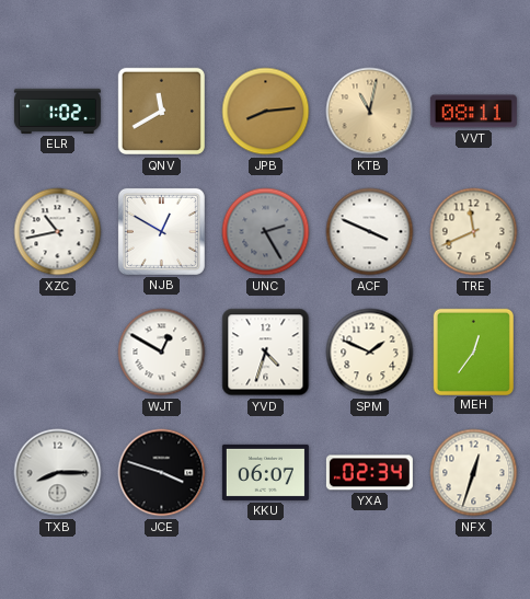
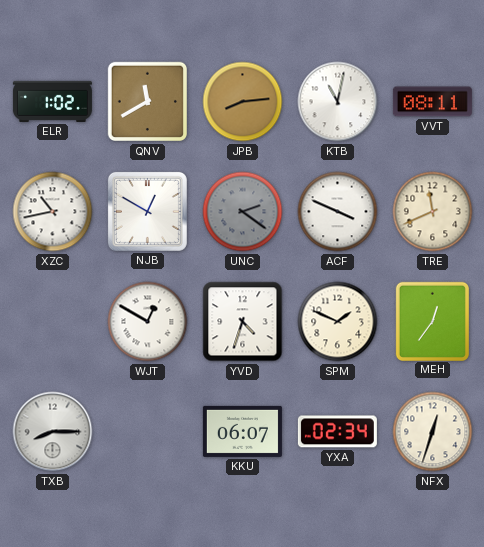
KTB dial: champagne -> white (338, 102)
UNC: 2:25 -> 2:21 (243, 212)
JCE: 3:48 -> none (162, 473)
